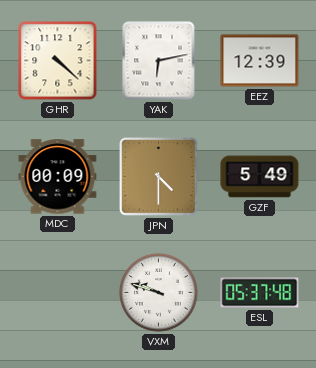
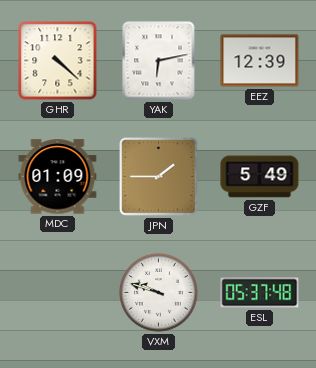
MDC: 00:09 -> 01:09 (58, 177)
JPN: 4:30 -> 1:45 (159, 177)
